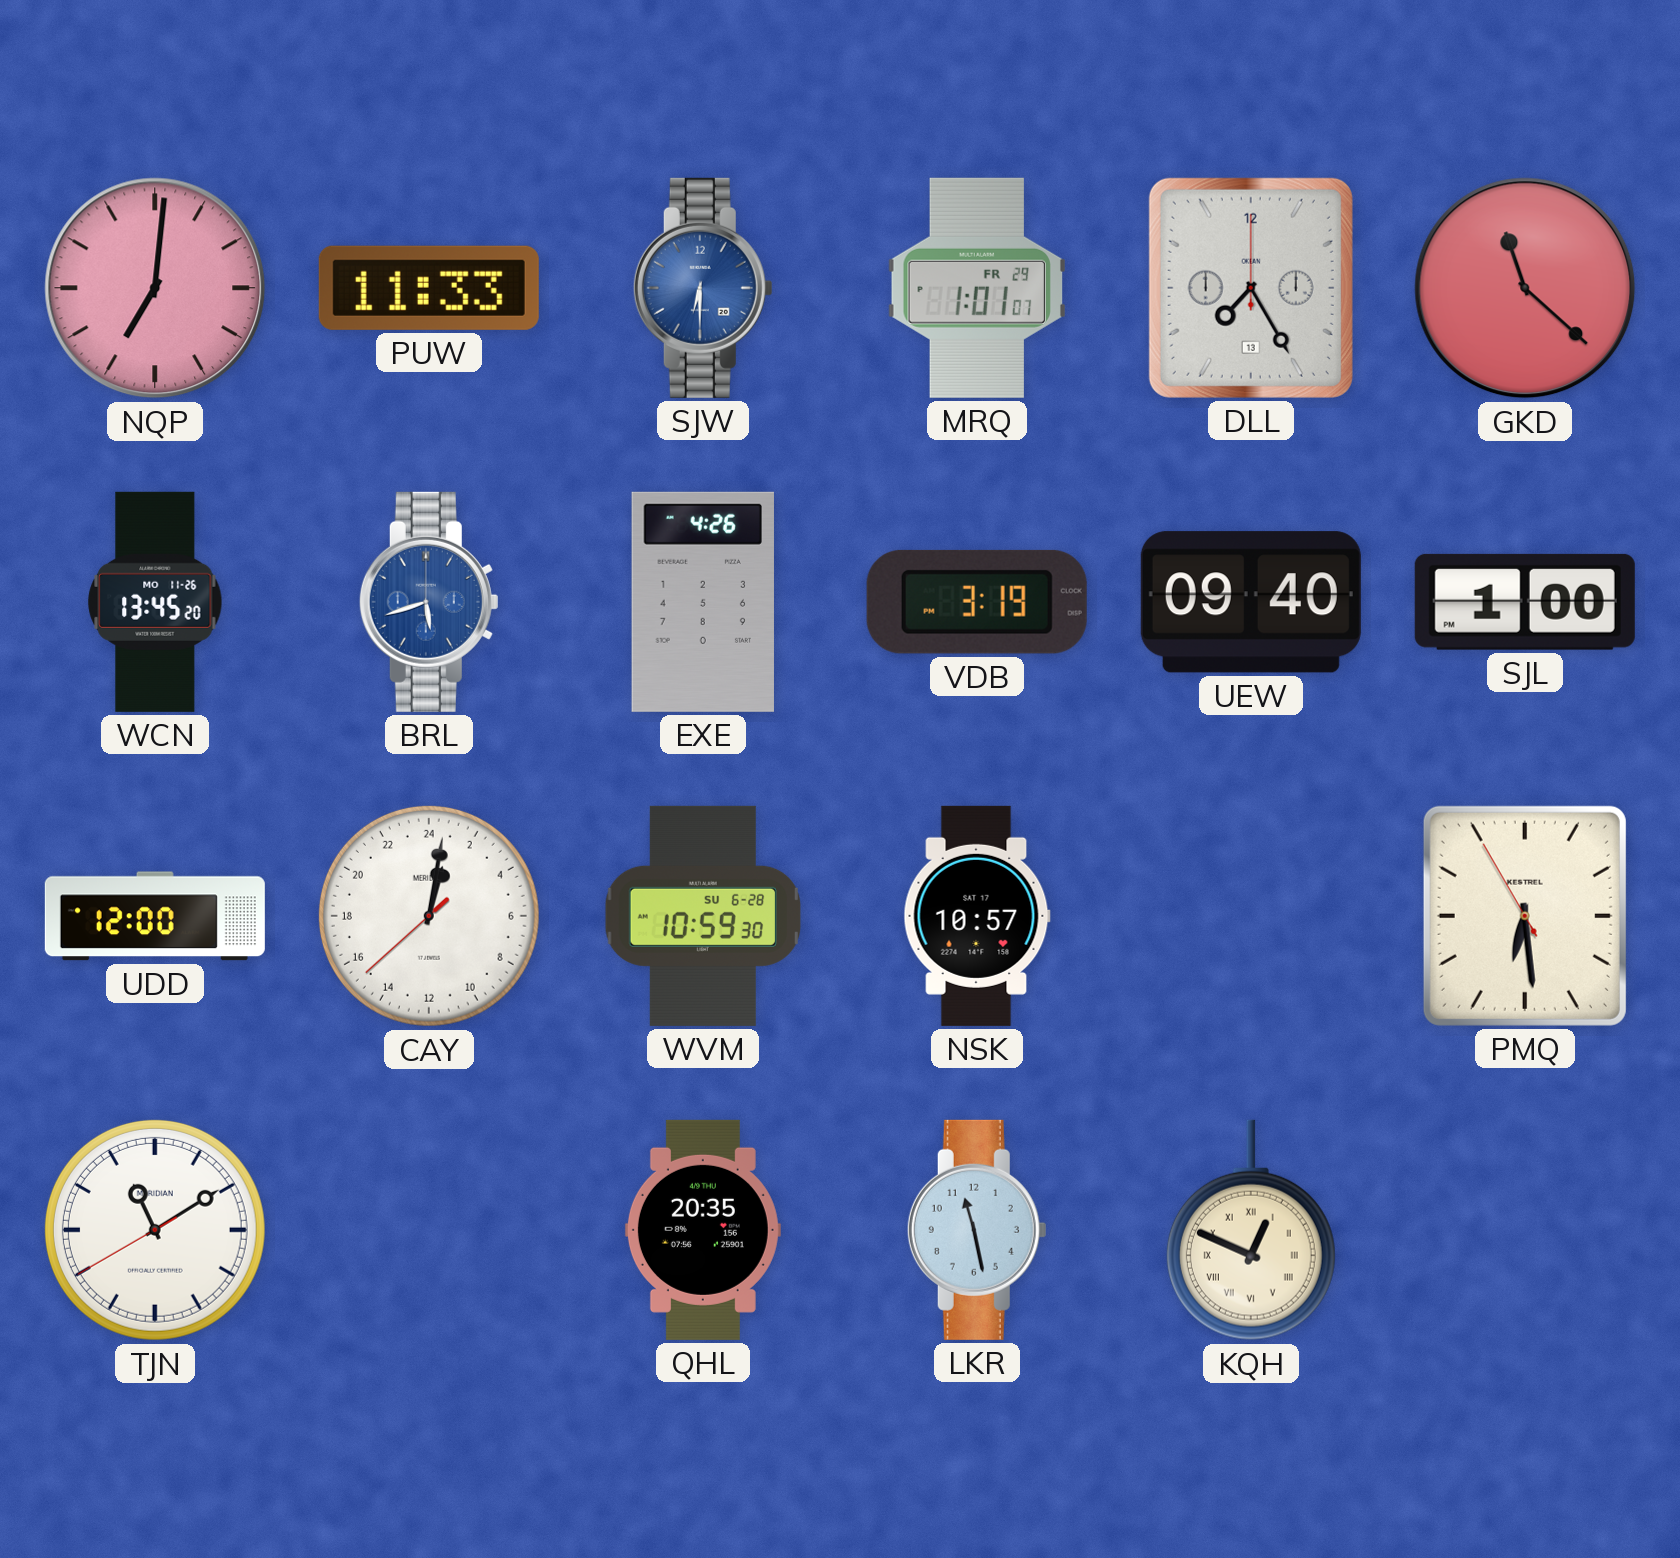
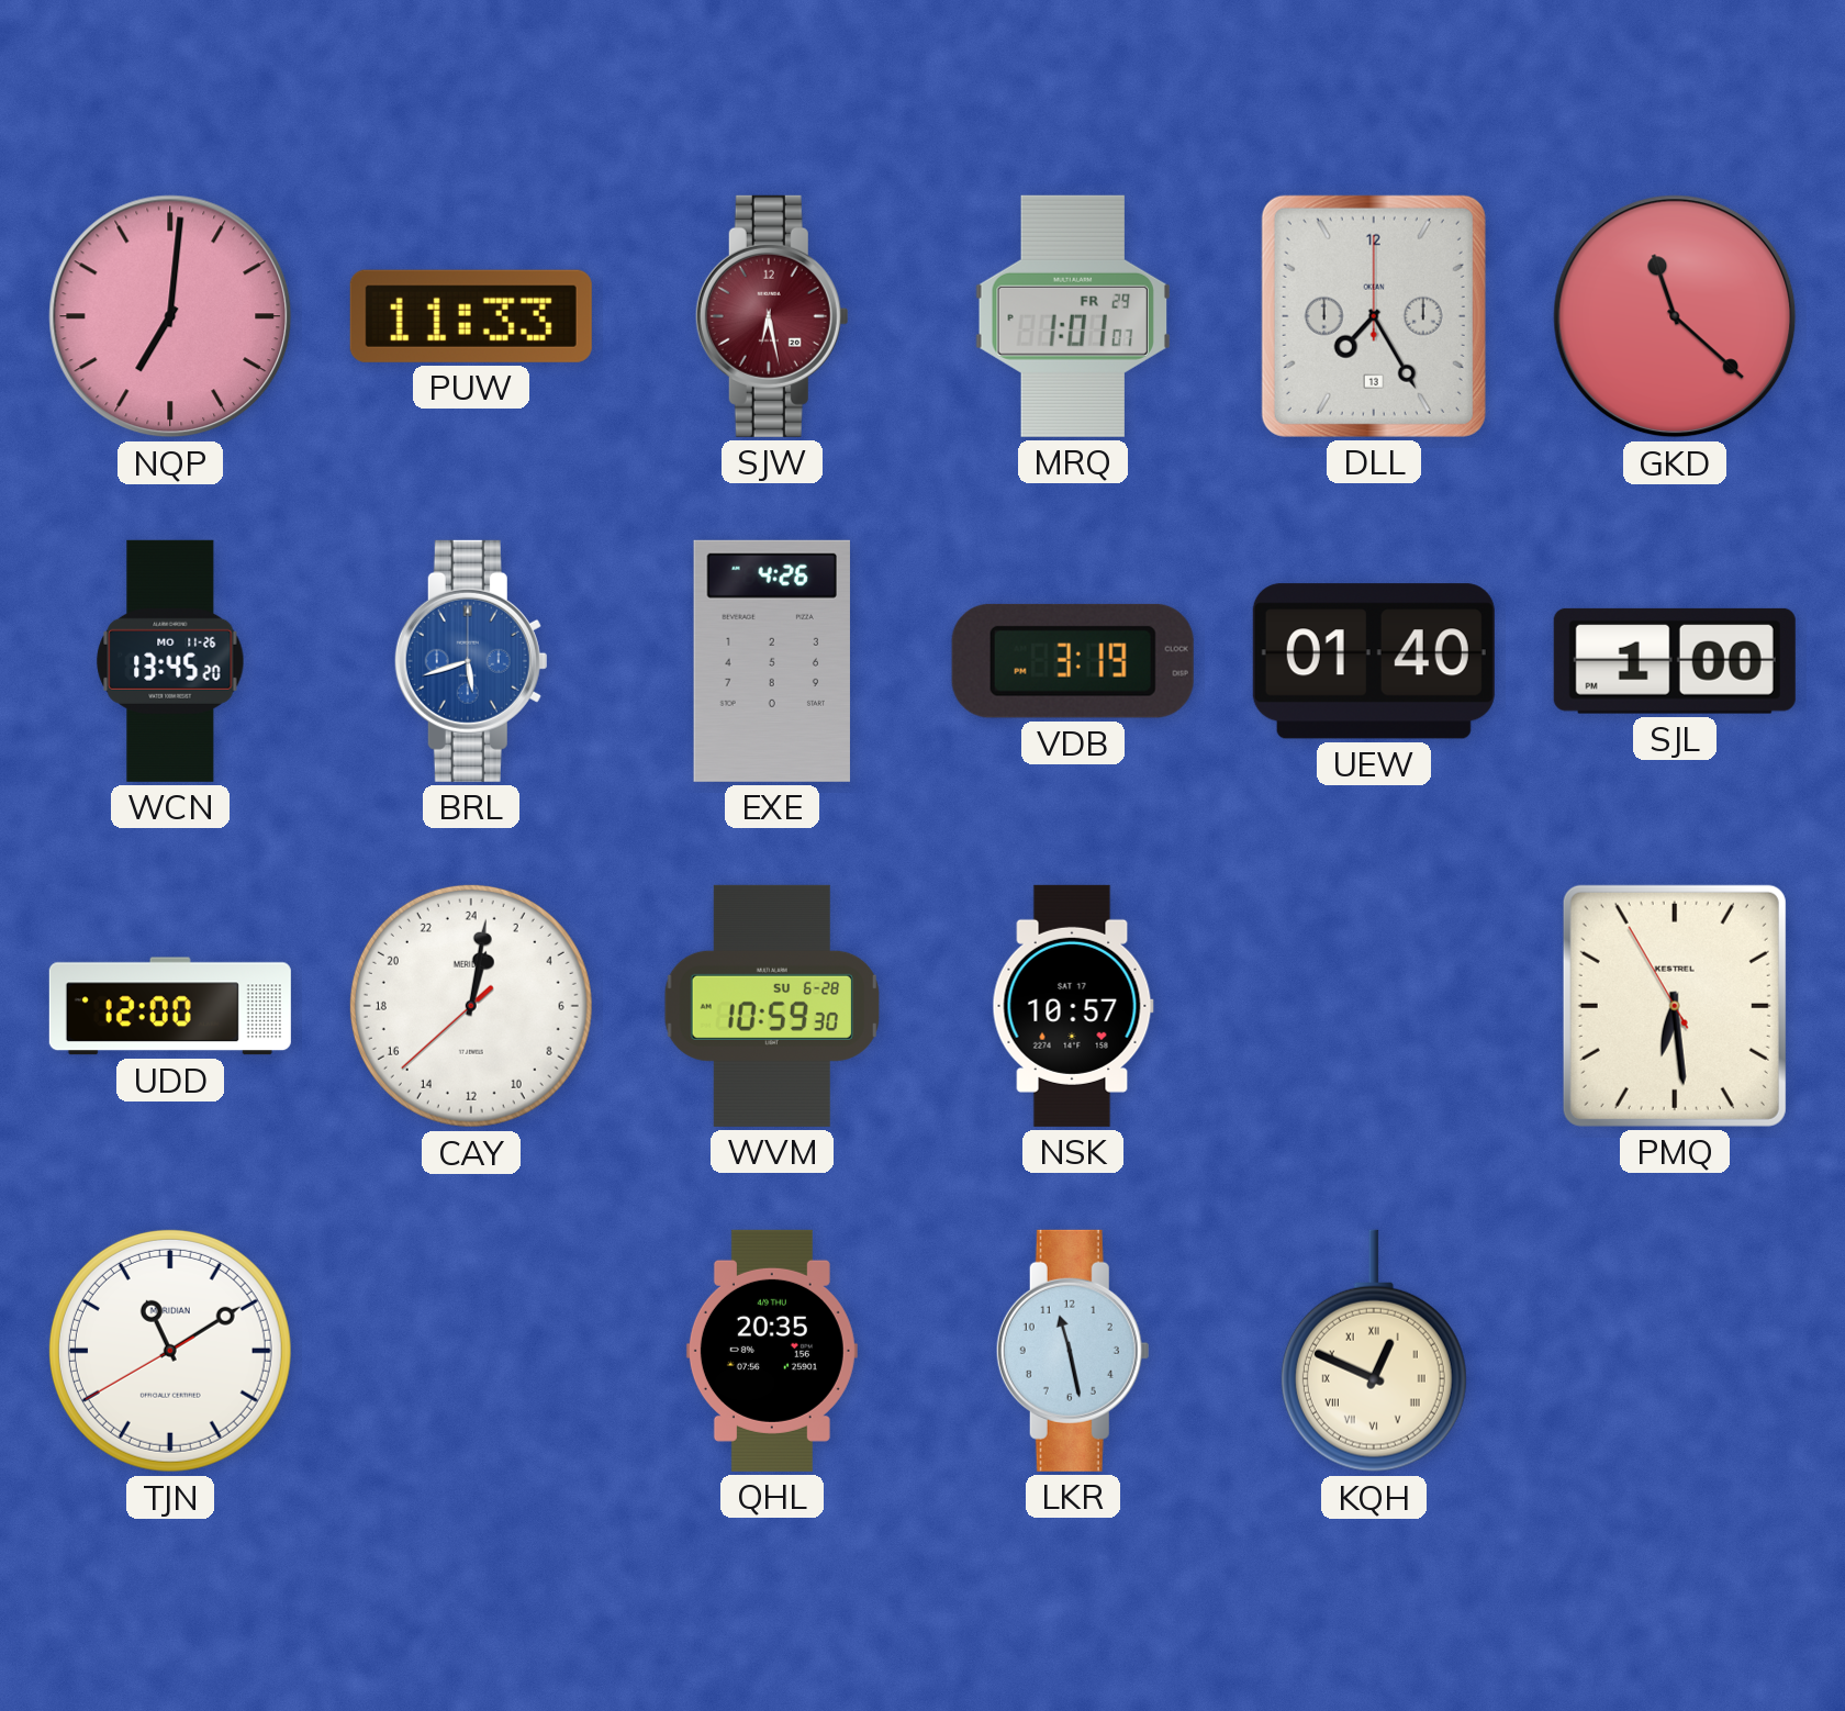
SJW: 6:30 -> 6:28 (772, 316)
SJW dial: blue -> burgundy (772, 316)
UEW: 09:40 -> 01:40 (1374, 661)
